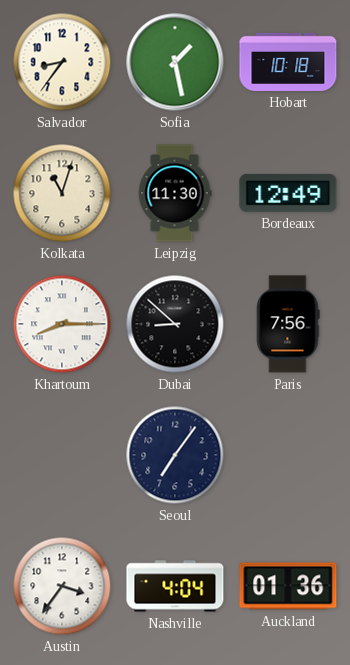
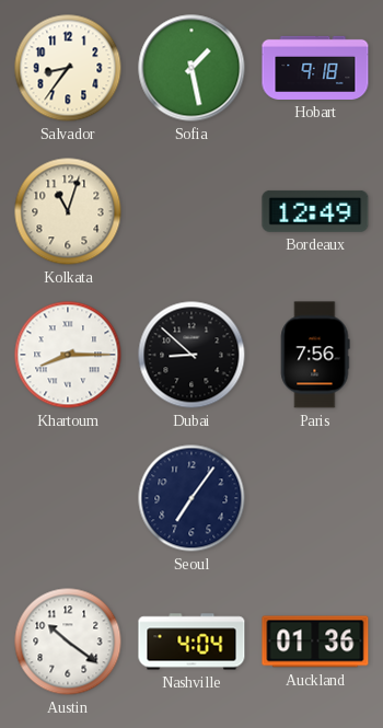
Hobart: 10:18 -> 9:18 (315, 68)
Leipzig: 11:30 -> none (175, 193)
Austin: 3:36 -> 10:21 (68, 642)
